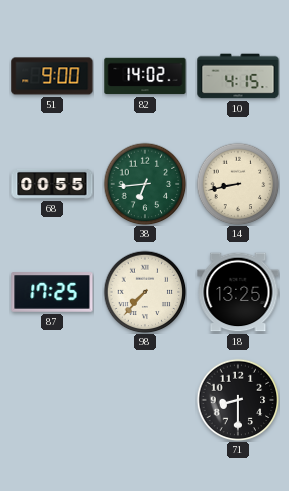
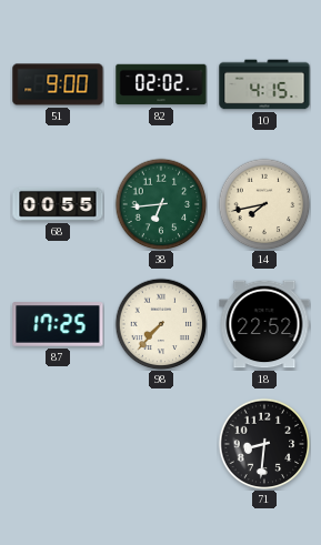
82: 14:02 -> 02:02 (161, 84)
14: 8:43 -> 7:43 (264, 204)
18: 13:25 -> 22:52 (264, 324)
71: 8:30 -> 8:31 (264, 444)
